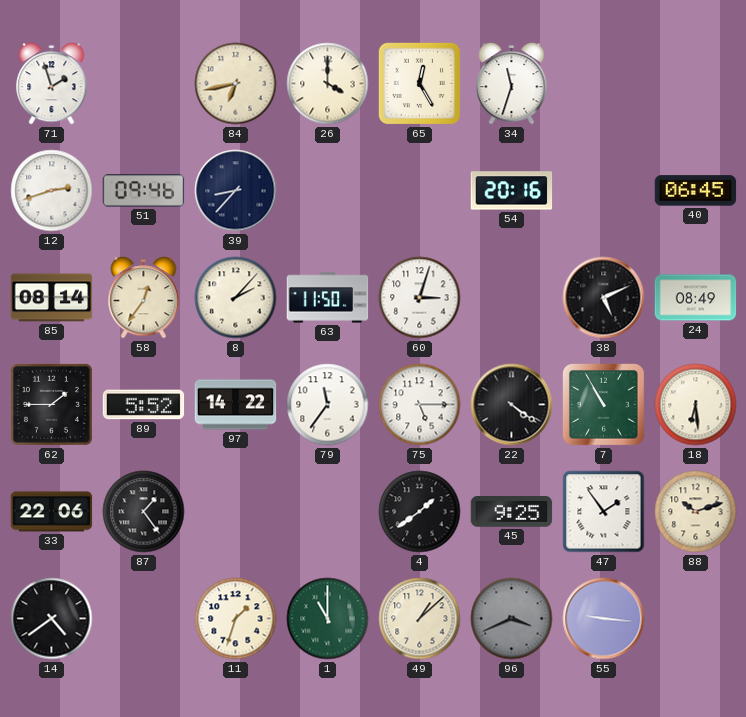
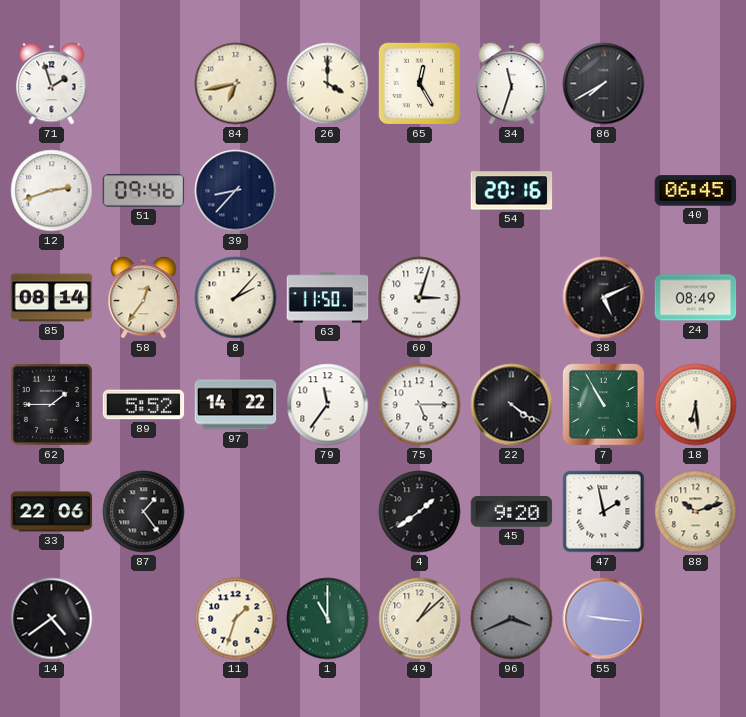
86: none -> 7:40 (604, 84)
45: 9:25 -> 9:20 (512, 512)
47: 1:54 -> 1:58 (604, 512)
